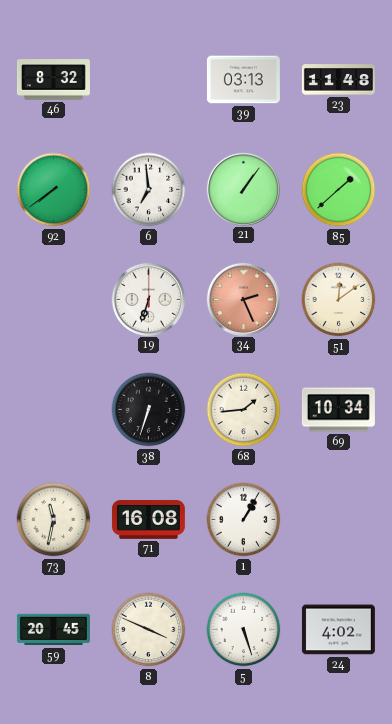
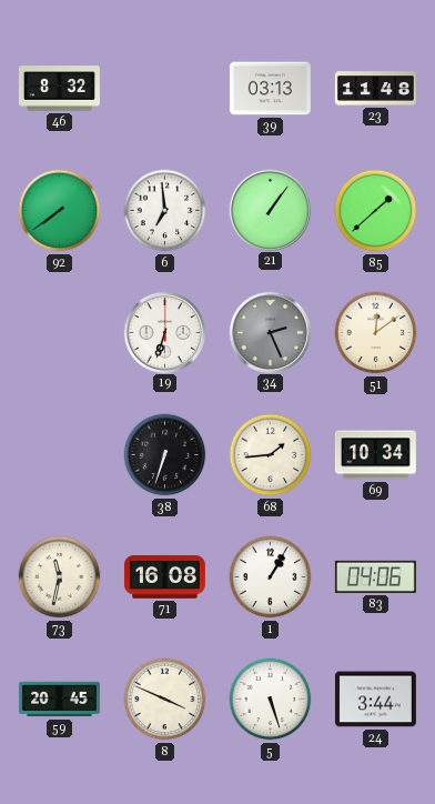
34 dial: salmon -> grey (270, 332)
83: none -> 04:06 (375, 576)
24: 4:02 -> 3:44 (375, 700)
